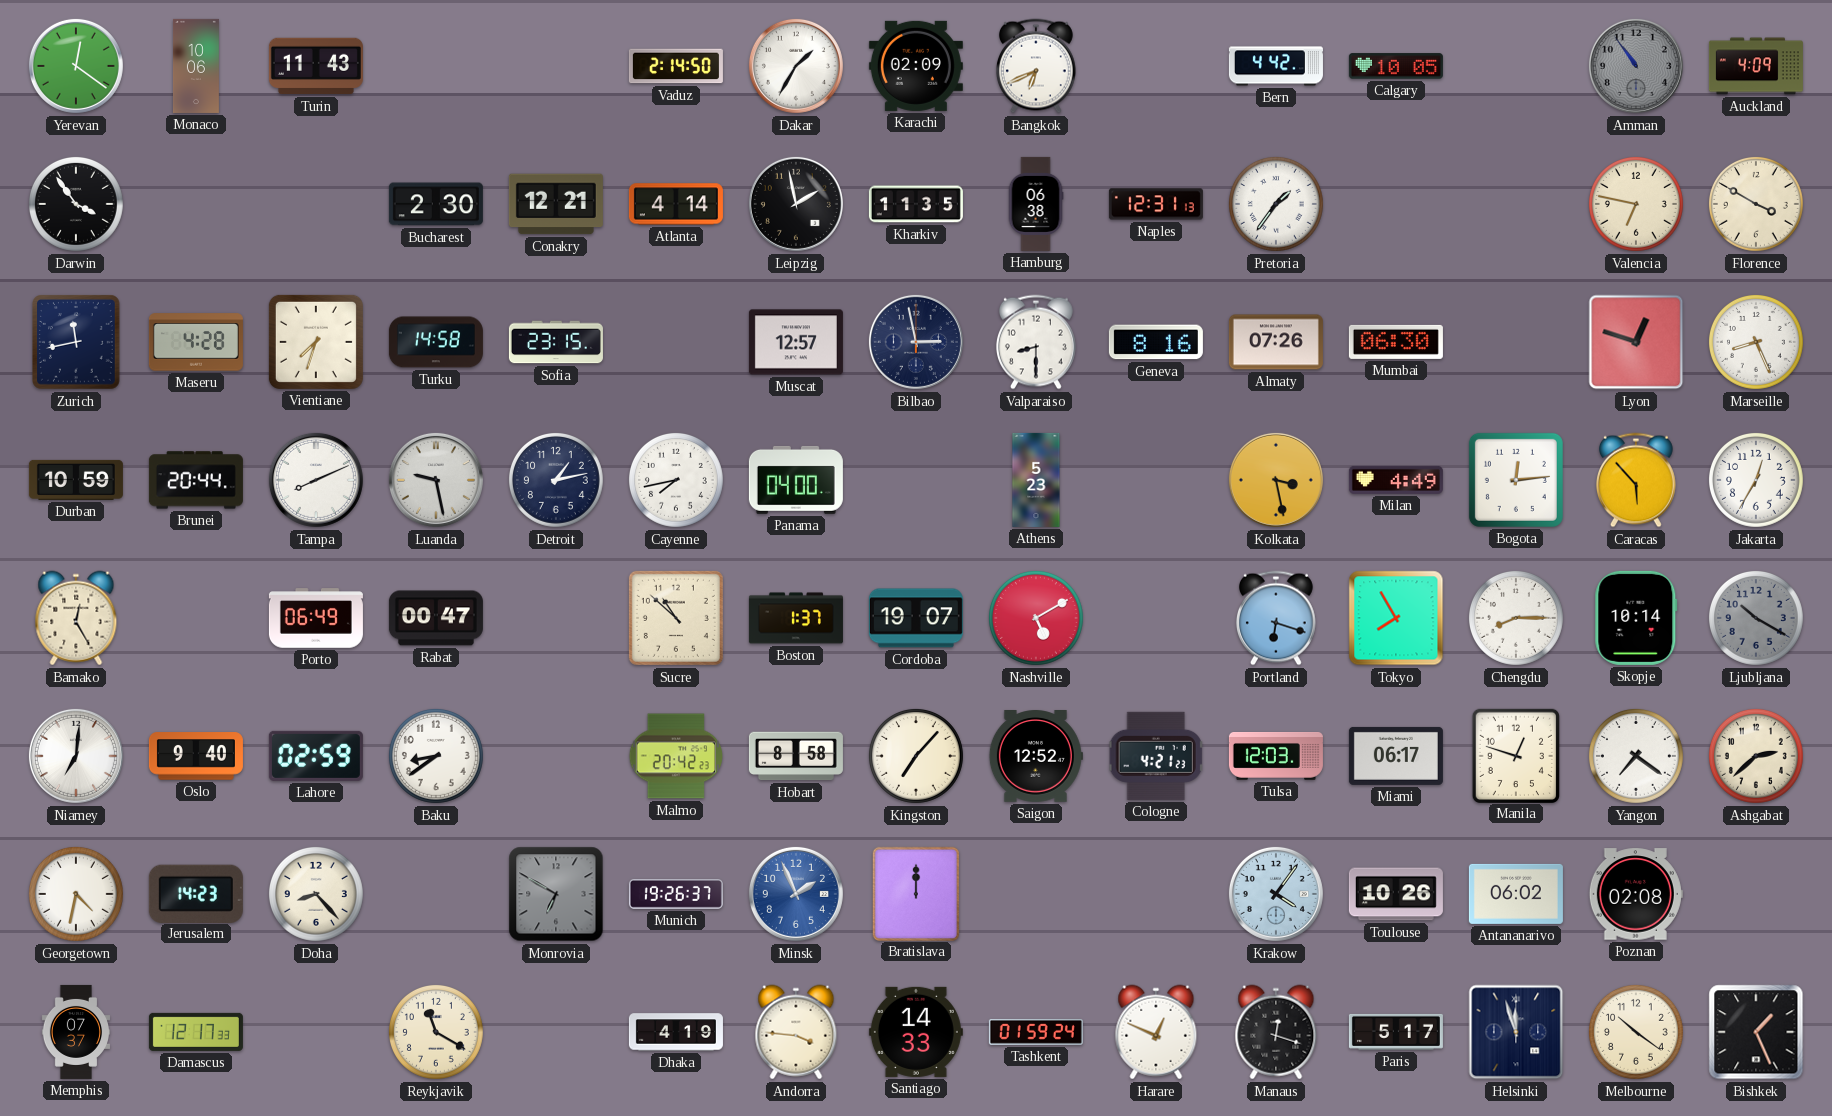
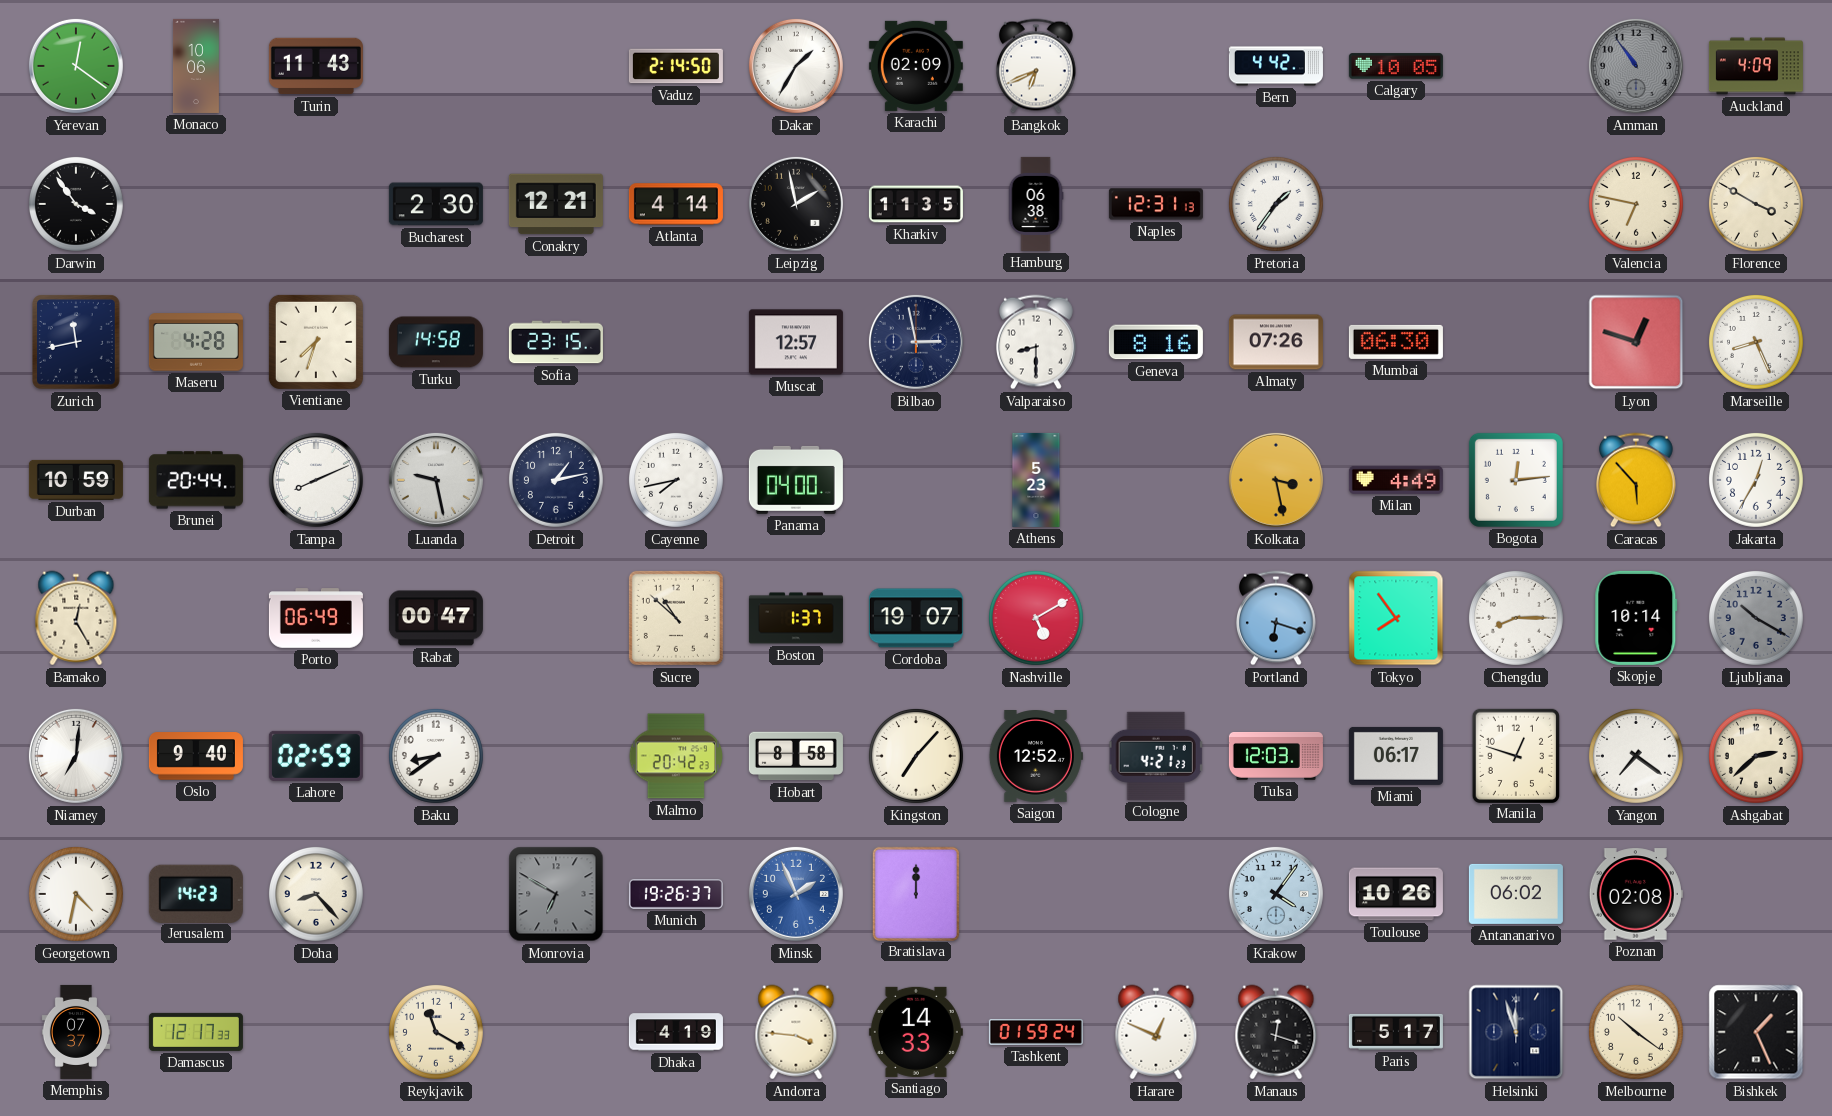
Tokyo: 7:55 -> 7:54 (1396, 618)
